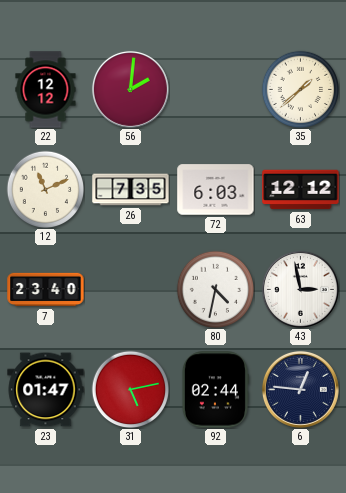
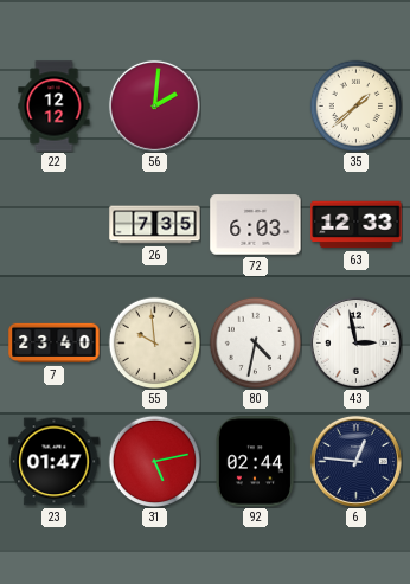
12: 11:11 -> none (45, 189)
63: 12:12 -> 12:33 (357, 225)
55: none -> 9:59 (154, 342)
